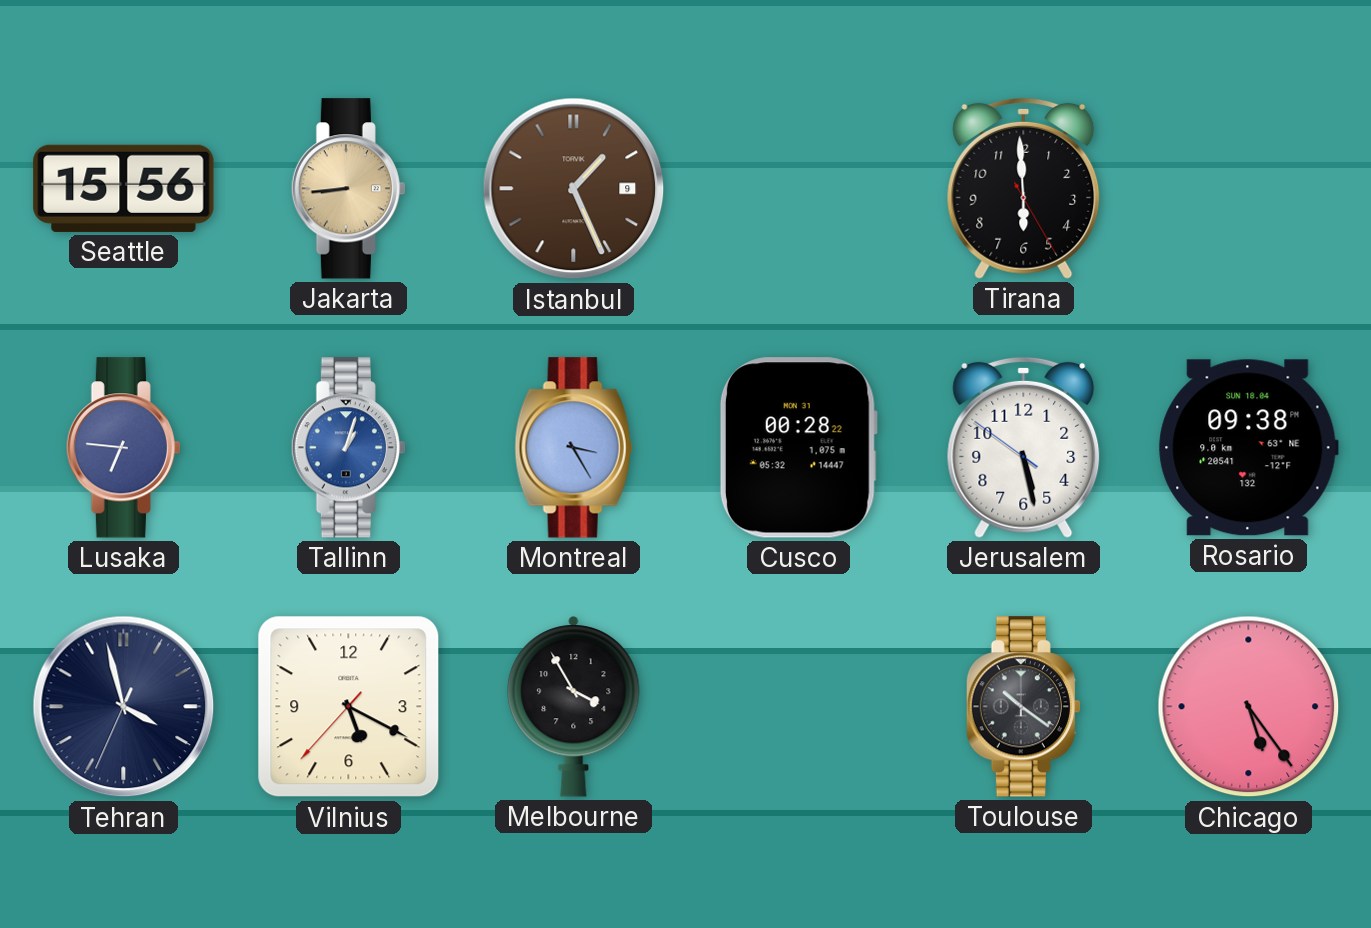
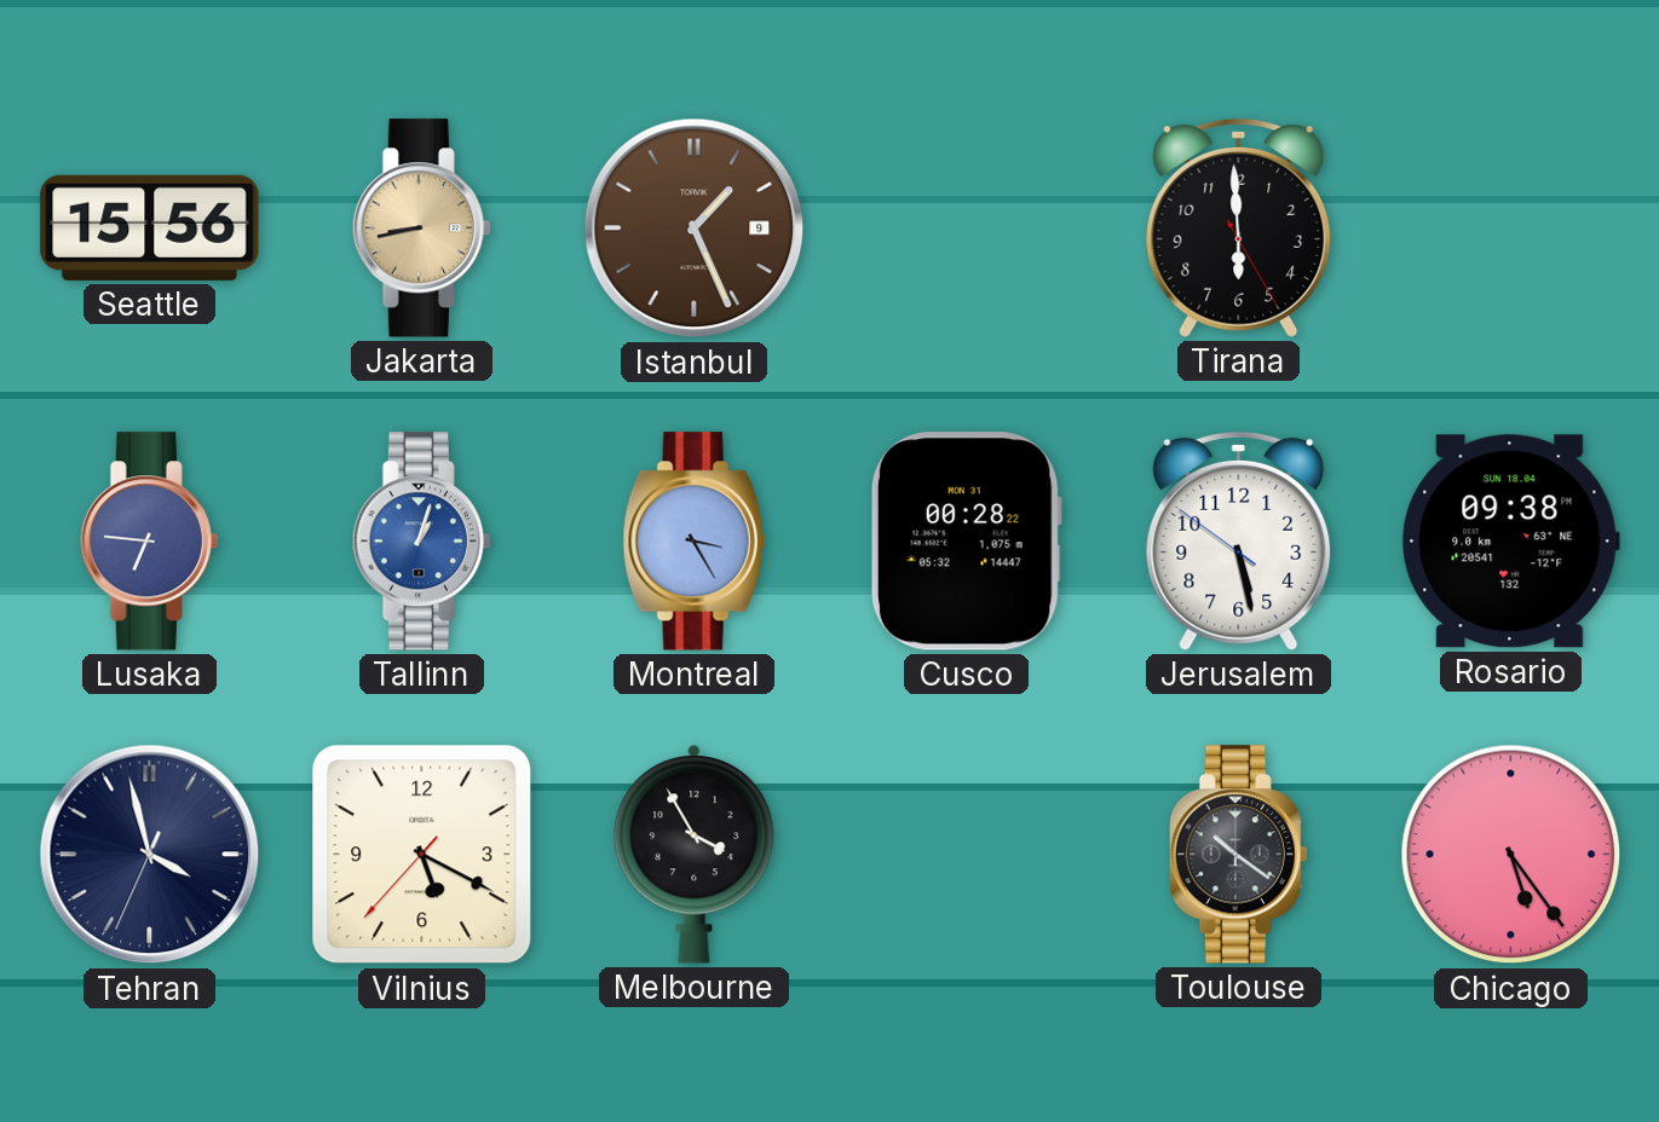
Jakarta: 8:44 -> 8:43 (421, 229)
